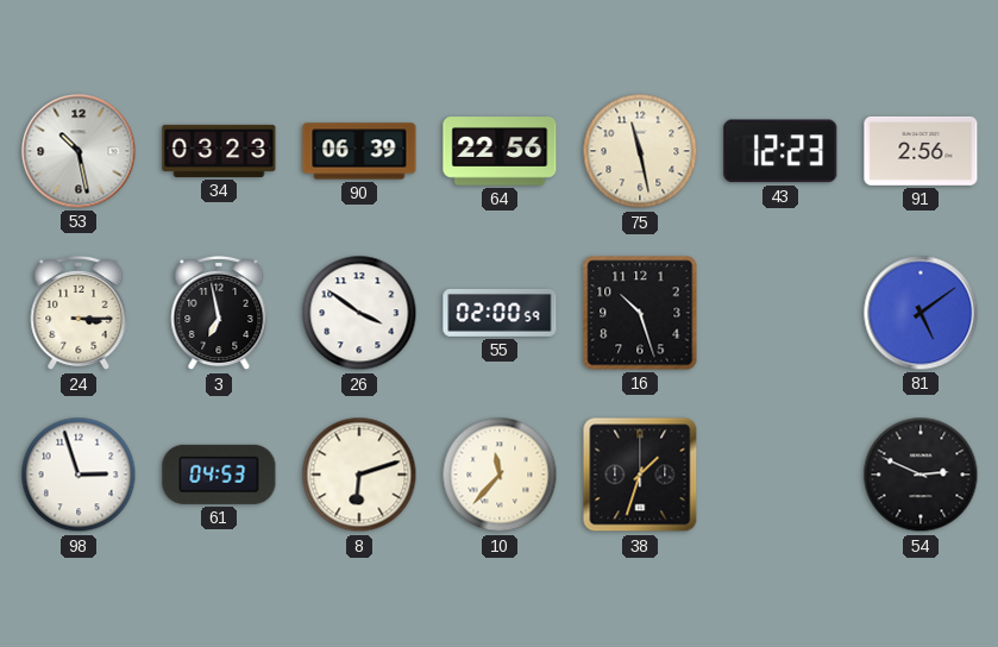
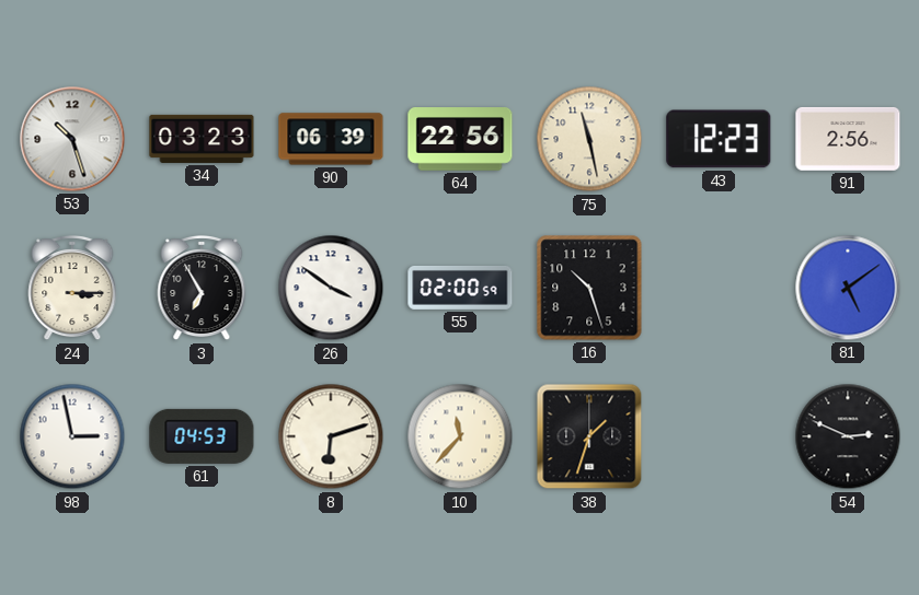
53: 10:28 -> 10:27 (72, 139)
3: 6:58 -> 6:55 (202, 288)
98: 2:57 -> 2:58 (72, 436)
